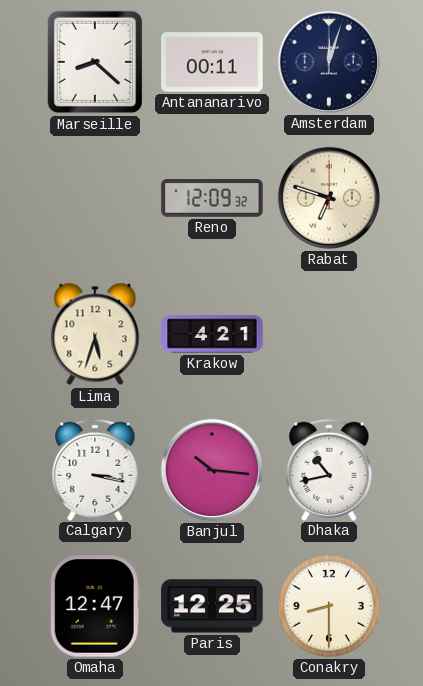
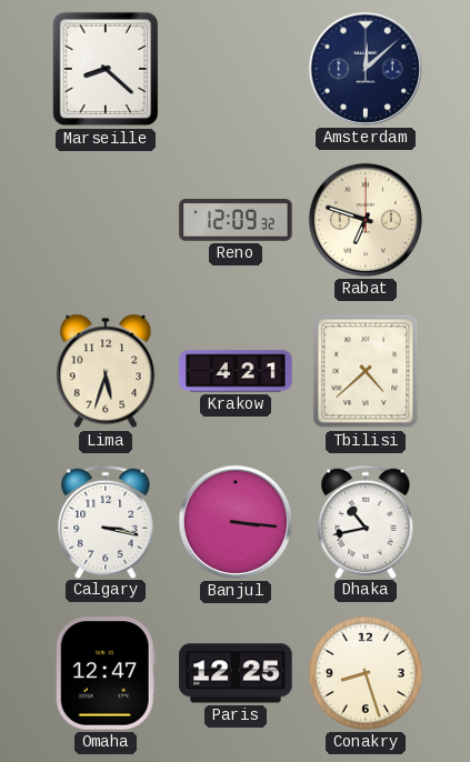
Antananarivo: 00:11 -> none (212, 62)
Amsterdam: 12:03 -> 12:08 (366, 69)
Tbilisi: none -> 4:38 (366, 371)
Banjul: 10:16 -> 3:16 (236, 522)
Conakry: 8:30 -> 8:27 (366, 673)
